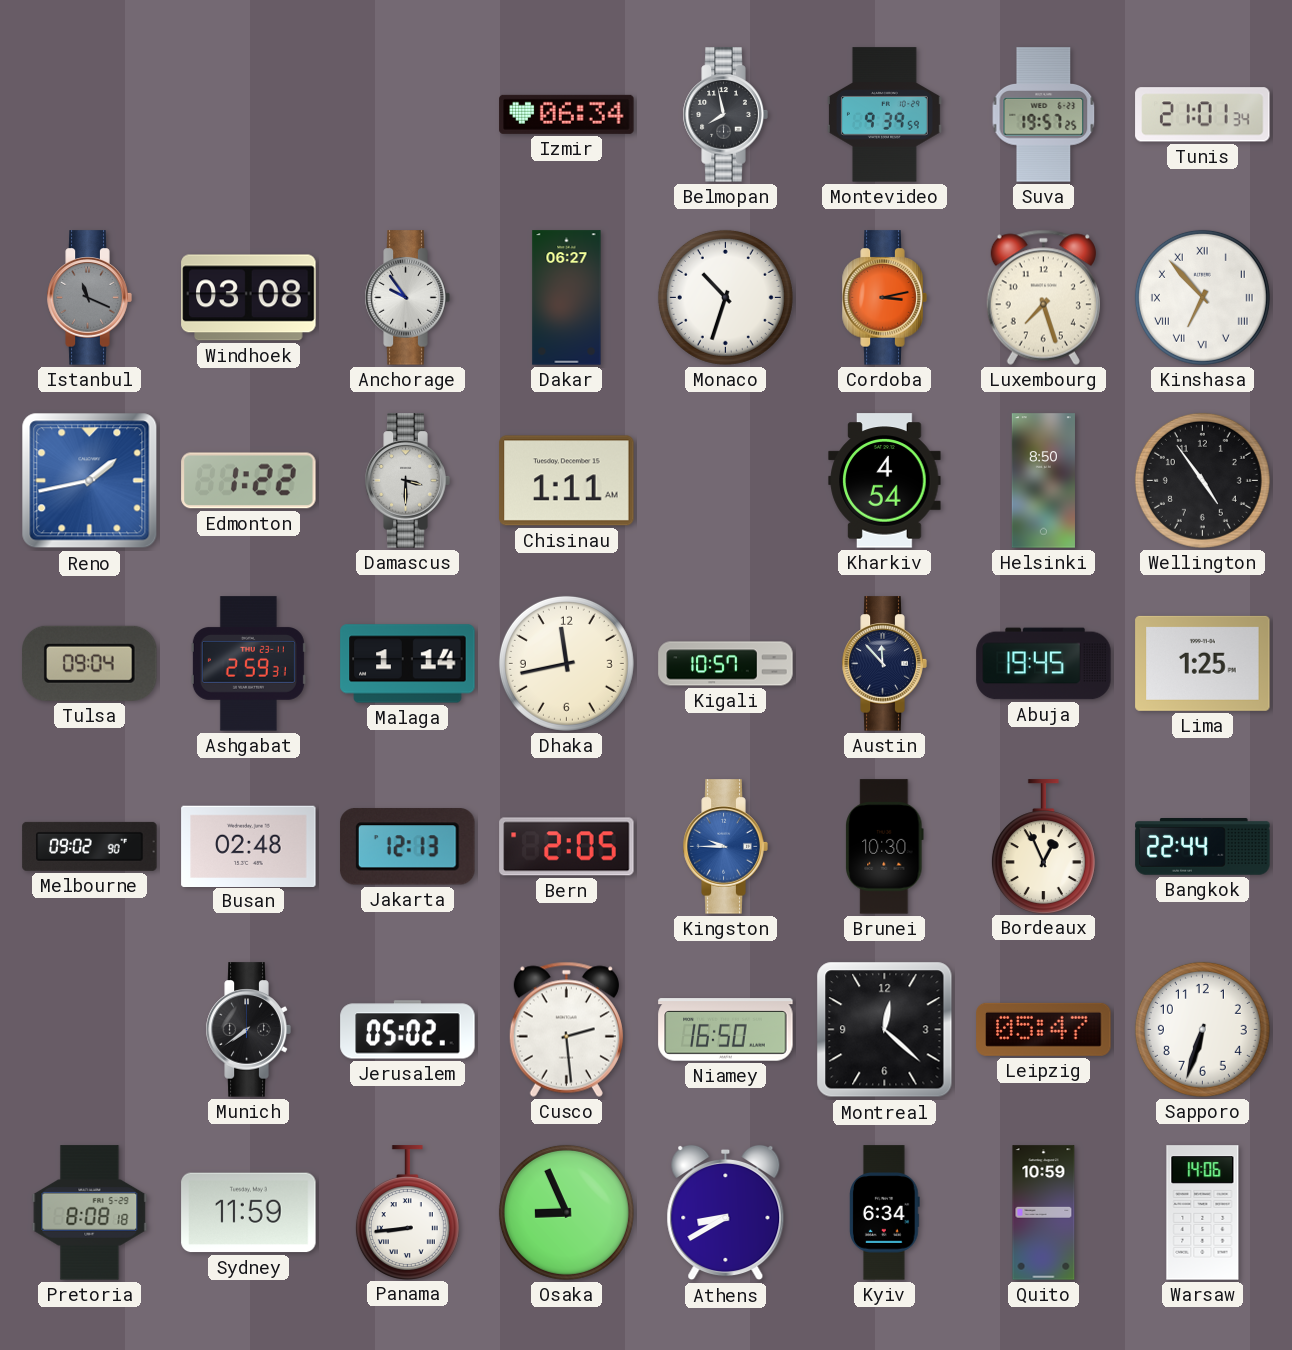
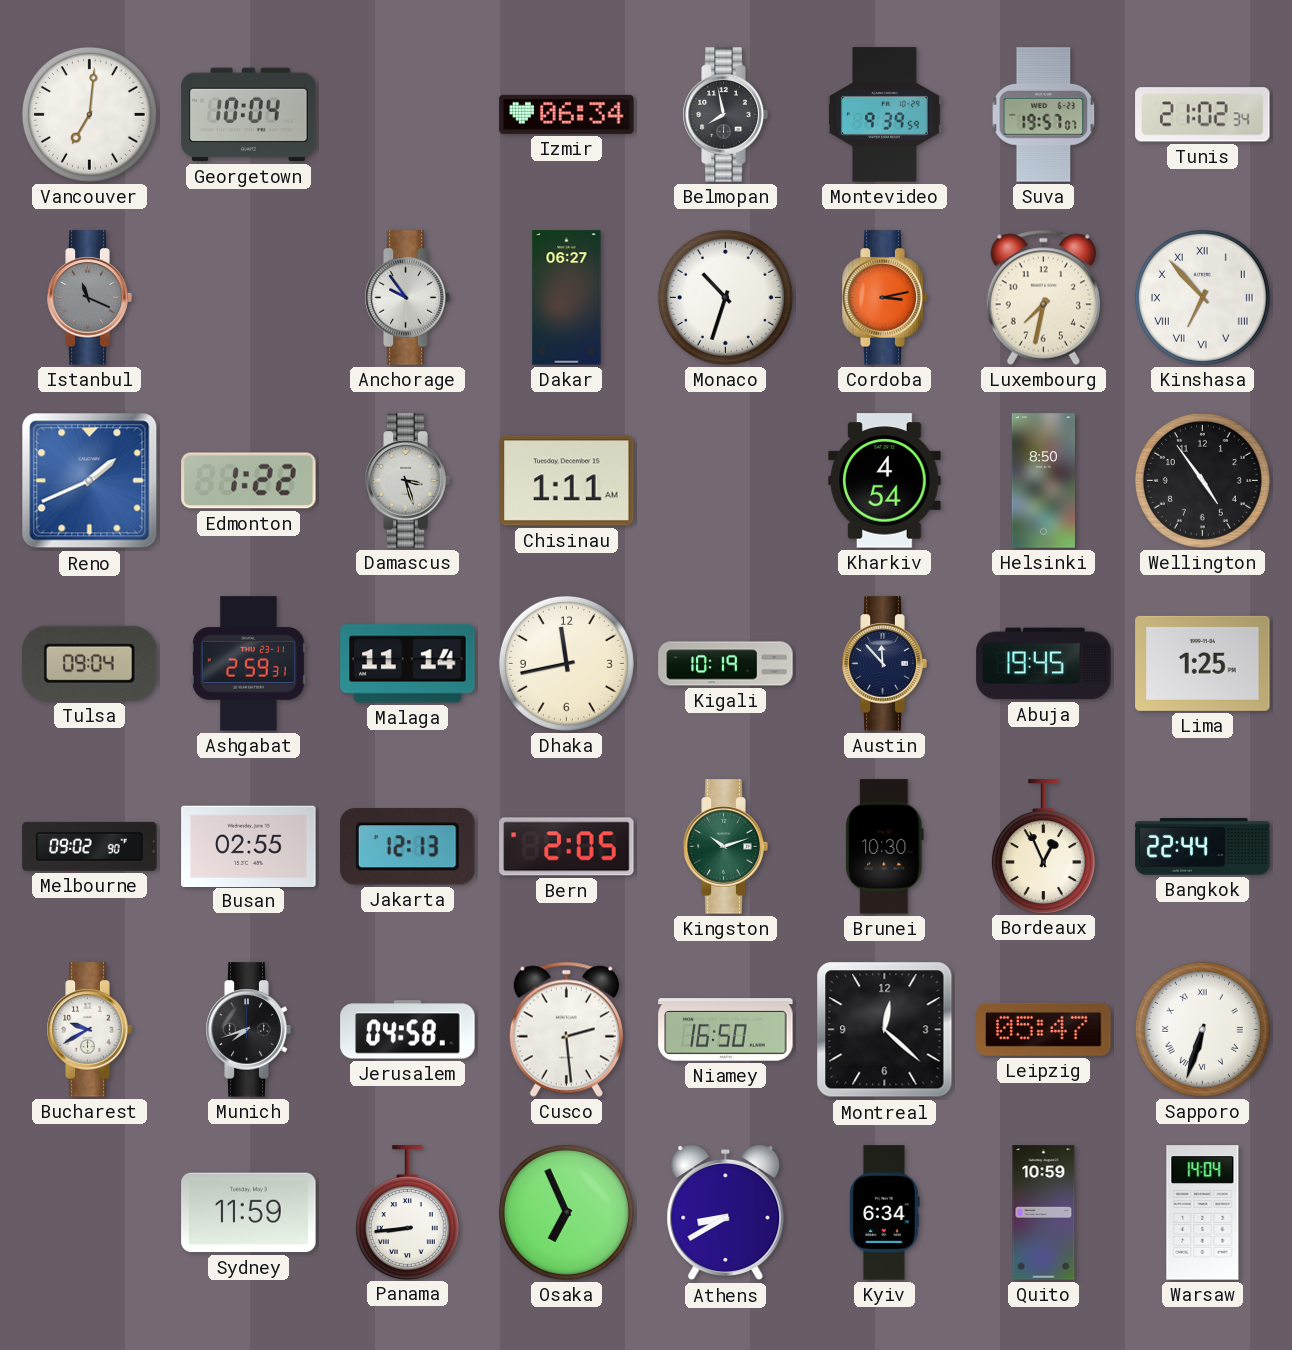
Vancouver: none -> 7:01 (89, 114)
Georgetown: none -> 10:04 (249, 115)
Suva: 19:57:25 -> 19:57:07 (1044, 115)
Tunis: 21:01 -> 21:02 (1203, 115)
Windhoek: 03:08 -> none (249, 298)
Luxembourg: 7:27 -> 7:32 (1043, 297)
Reno: 1:43 -> 1:41 (90, 481)
Damascus: 3:30 -> 3:27 (407, 481)
Malaga: 1:14 -> 11:14 (408, 664)
Kigali: 10:57 -> 10:19 (726, 664)
Busan: 02:48 -> 02:55 (249, 846)
Kingston: 9:45 -> 10:12 (725, 847)
Kingston dial: blue -> green (725, 847)
Bucharest: none -> 9:40 (89, 1030)
Munich: 7:39 -> 7:42 (248, 1030)
Jerusalem: 05:02 -> 04:58 (408, 1030)
Sapporo numerals: Arabic -> Roman (1202, 1029)
Pretoria: 8:08 -> none (90, 1213)
Osaka: 8:56 -> 6:56 (566, 1212)
Warsaw: 14:06 -> 14:04 (1203, 1213)
